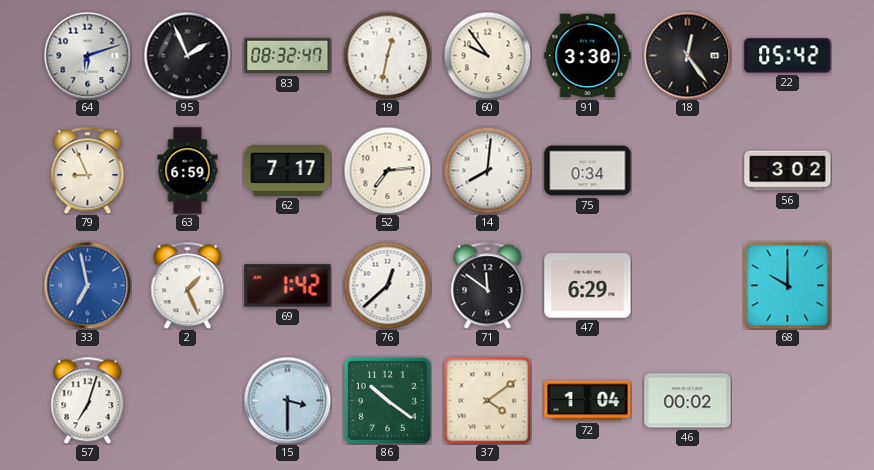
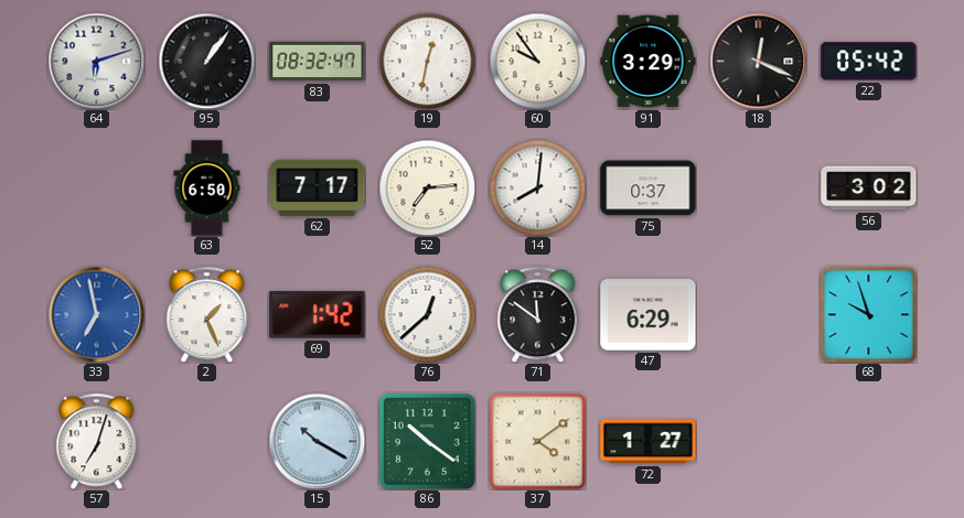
95: 1:56 -> 1:06 (206, 61)
91: 3:30 -> 3:29 (649, 62)
18: 12:24 -> 12:19 (758, 61)
79: 8:56 -> none (88, 170)
63: 6:59 -> 6:50 (207, 188)
75: 0:34 -> 0:37 (649, 188)
68: 10:00 -> 9:57 (868, 314)
15: 3:30 -> 10:20 (317, 441)
72: 1:04 -> 1:27 (649, 442)
46: 00:02 -> none (688, 401)
